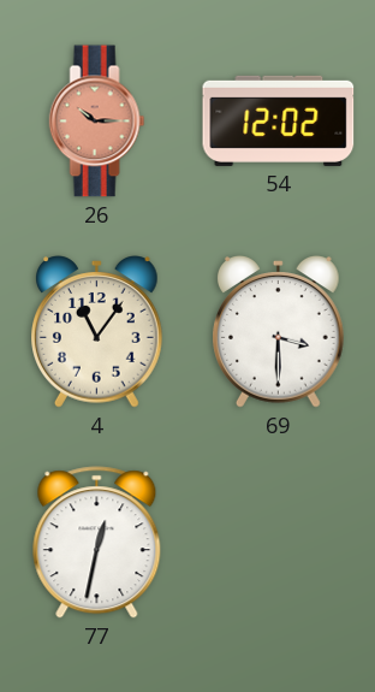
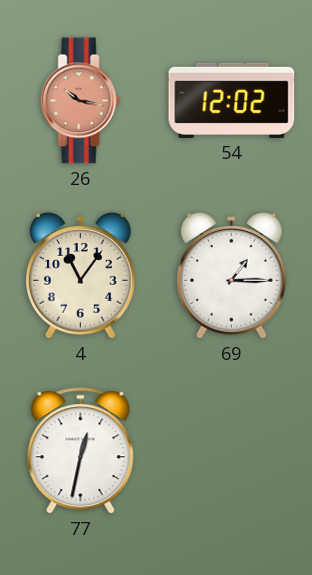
26: 10:15 -> 10:17 (81, 101)
69: 3:30 -> 1:15 (232, 276)
